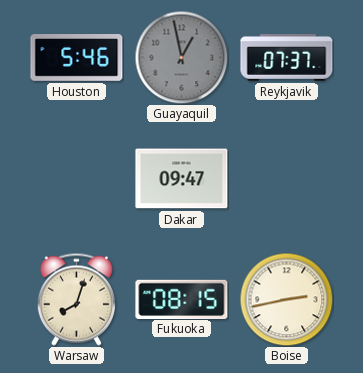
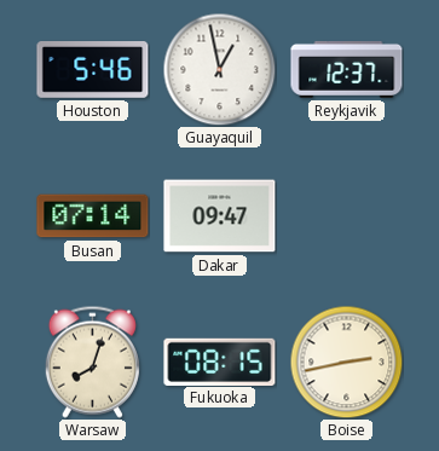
Guayaquil dial: grey -> white (219, 69)
Reykjavik: 07:37 -> 12:37 (347, 69)
Busan: none -> 07:14 (93, 216)
